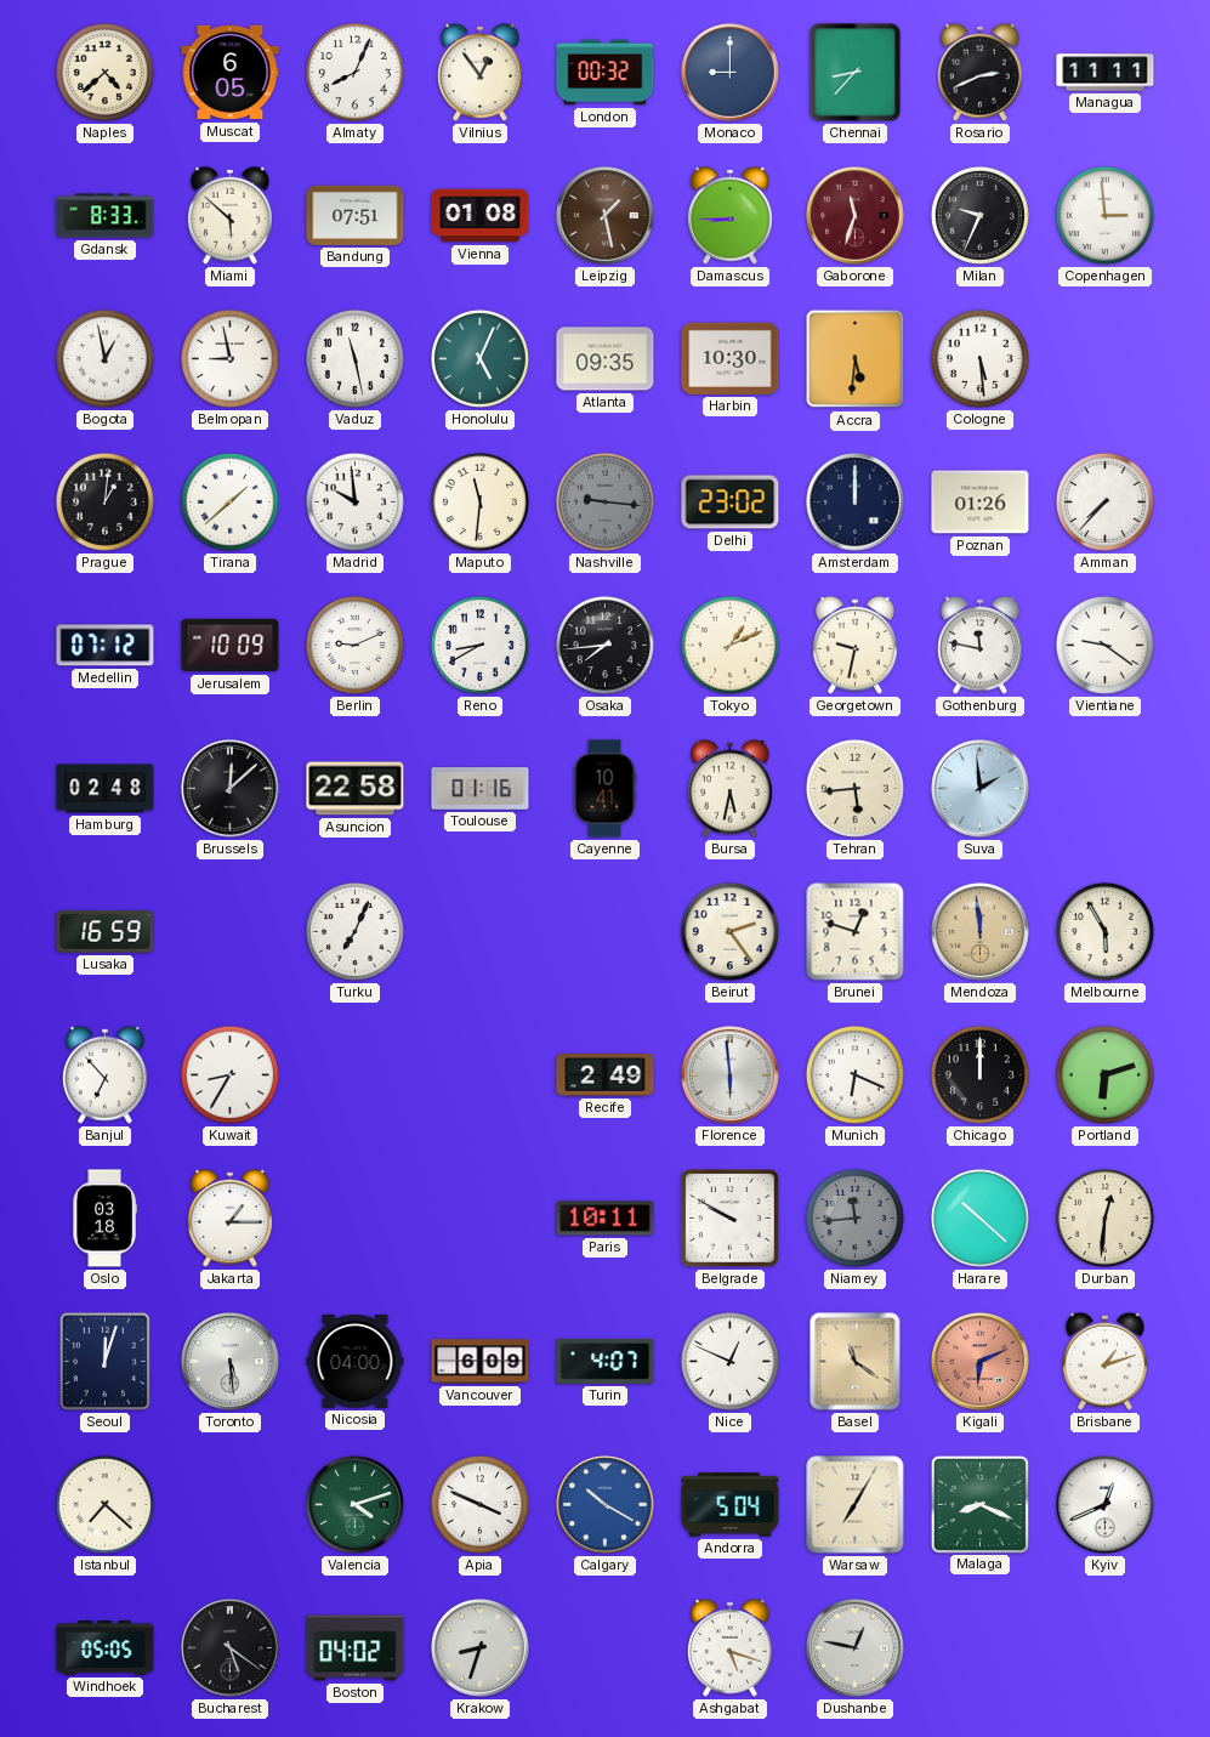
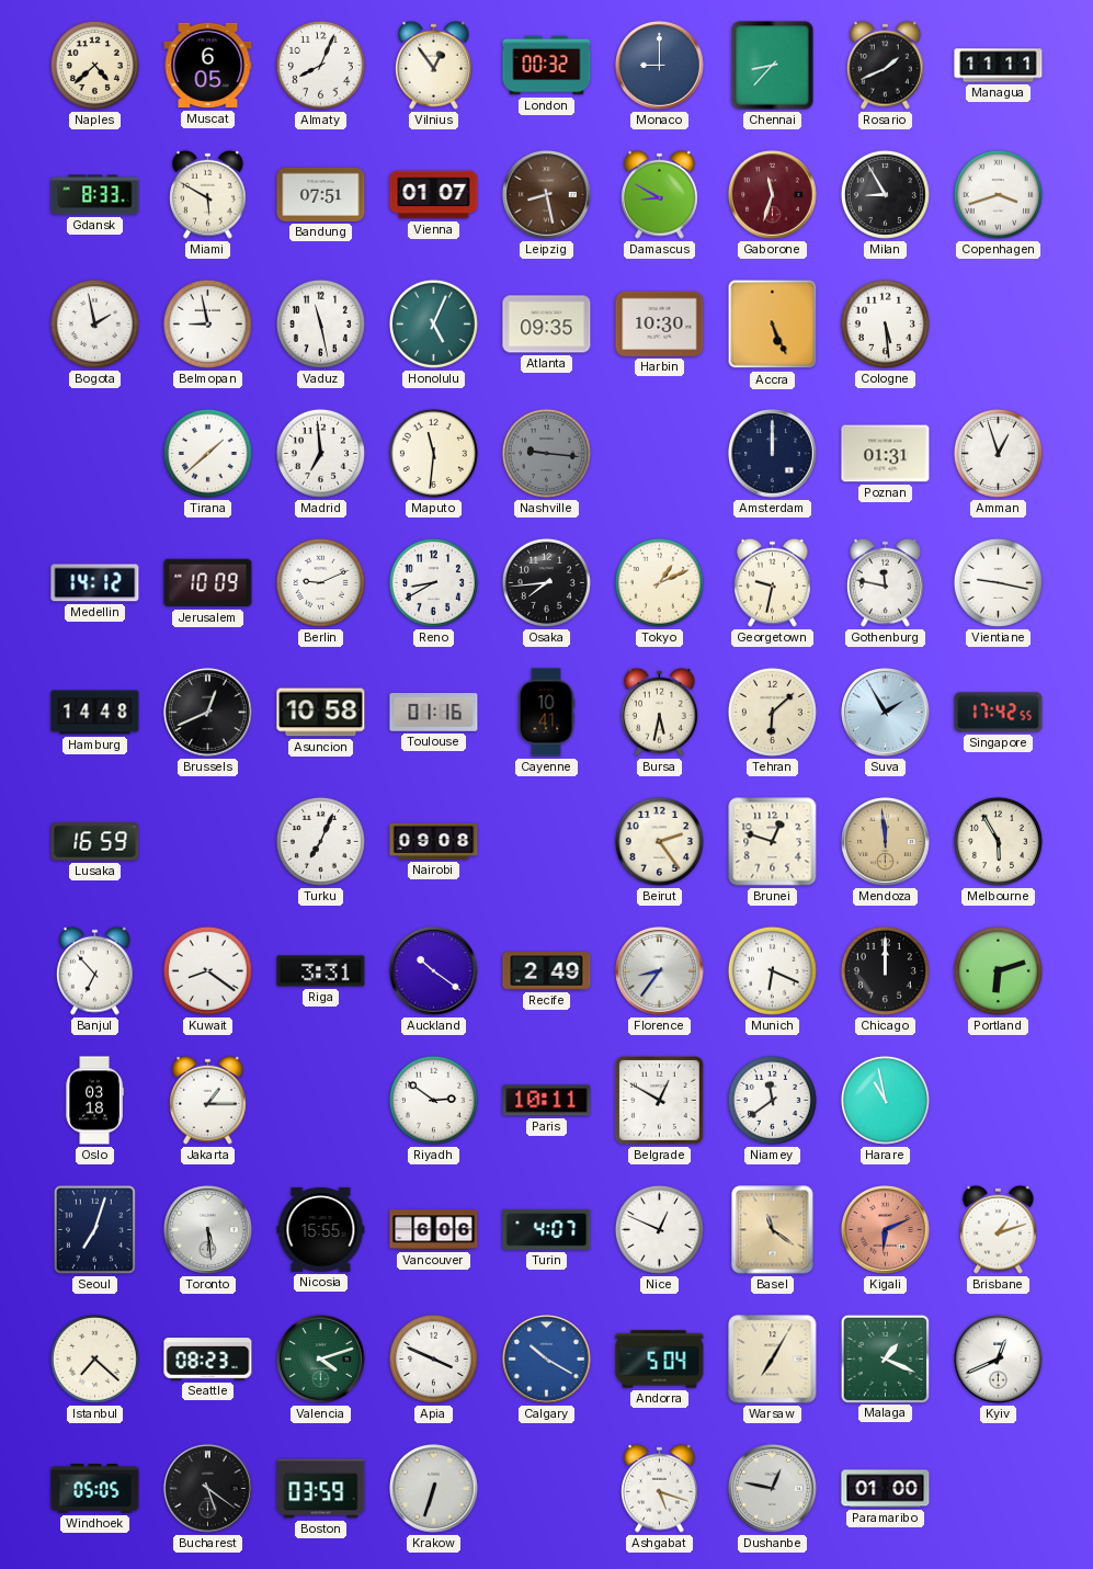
Rosario: 2:41 -> 1:41 (885, 65)
Miami: 5:52 -> 5:50 (207, 194)
Vienna: 01:08 -> 01:07 (434, 195)
Leipzig: 1:28 -> 8:28 (547, 195)
Damascus: 8:45 -> 8:50 (659, 194)
Milan: 9:34 -> 8:55 (885, 194)
Copenhagen: 2:59 -> 3:42 (998, 194)
Bogota: 12:58 -> 1:58 (94, 323)
Accra: 5:31 -> 5:26 (773, 325)
Prague: 1:01 -> none (104, 501)
Madrid: 9:59 -> 6:59 (320, 453)
Delhi: 23:02 -> none (731, 503)
Poznan: 01:26 -> 01:31 (886, 454)
Amman: 7:37 -> 12:57 (998, 453)
Medellin: 07:12 -> 14:12 (95, 583)
Vientiane: 9:21 -> 9:17 (998, 582)
Hamburg: 02:48 -> 14:48 (95, 713)
Brussels: 12:08 -> 12:41 (208, 713)
Asuncion: 22:58 -> 10:58 (321, 713)
Tehran: 5:44 -> 6:08 (772, 712)
Suva: 1:59 -> 1:55 (886, 713)
Singapore: none -> 17:42 (999, 713)
Nairobi: none -> 09:08 (434, 841)
Kuwait: 8:35 -> 8:21 (207, 970)
Riga: none -> 3:31 (321, 971)
Auckland: none -> 10:21 (434, 971)
Florence: 5:59 -> 8:36 (660, 971)
Riyadh: none -> 2:51 (433, 1100)
Belgrade: 9:50 -> 12:50 (660, 1101)
Niamey: 11:44 -> 11:39 (772, 1100)
Niamey dial: grey -> white (772, 1100)
Harare: 10:22 -> 10:58 (885, 1100)
Durban: 12:31 -> none (1104, 1217)
Seoul: 12:03 -> 7:03 (94, 1229)
Nicosia: 04:00 -> 15:55 (321, 1229)
Vancouver: 6:09 -> 6:06 (434, 1230)
Seattle: none -> 08:23 (208, 1360)
Malaga: 8:19 -> 1:19 (885, 1358)
Boston: 04:02 -> 03:59 (321, 1489)
Krakow: 8:33 -> 6:33 (434, 1489)
Paramaribo: none -> 01:00 (886, 1489)
